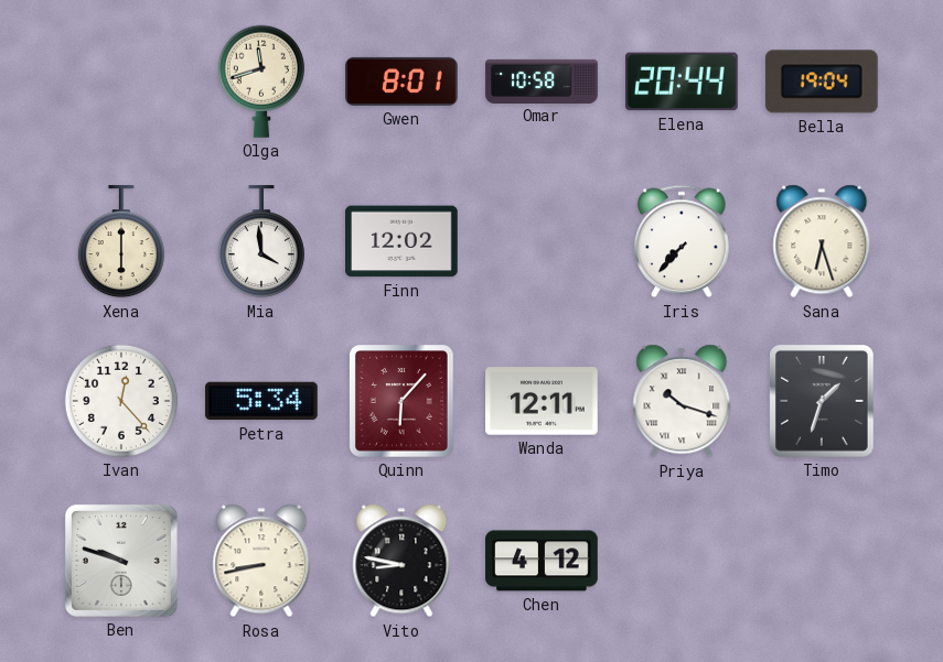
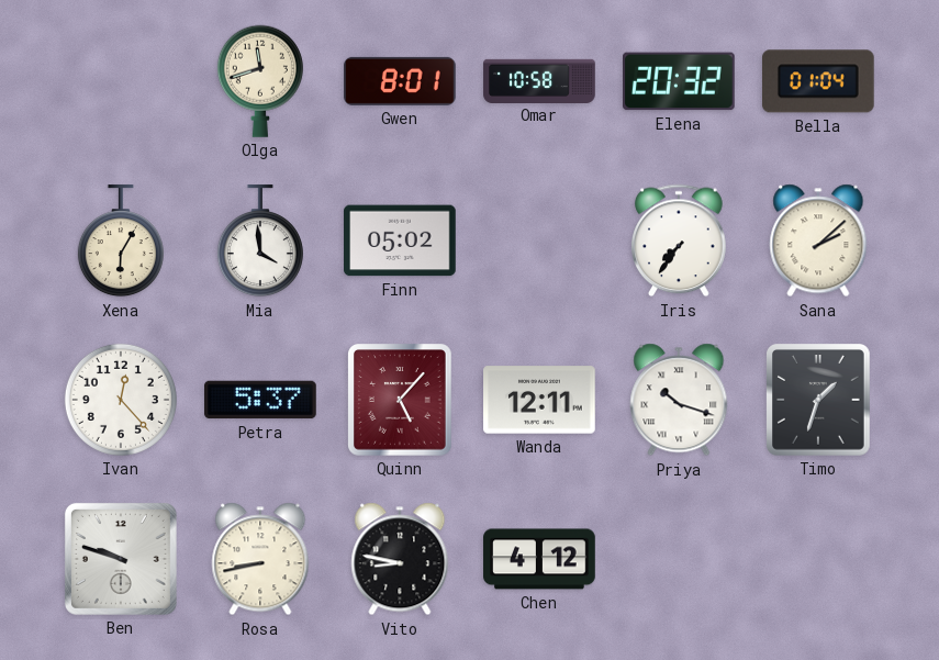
Elena: 20:44 -> 20:32 (680, 81)
Bella: 19:04 -> 01:04 (818, 81)
Xena: 6:00 -> 6:05 (121, 242)
Finn: 12:02 -> 05:02 (401, 240)
Iris: 7:37 -> 7:36 (679, 240)
Sana: 6:27 -> 2:08 (818, 240)
Petra: 5:34 -> 5:37 (260, 400)
Quinn: 6:07 -> 5:07 (401, 401)
